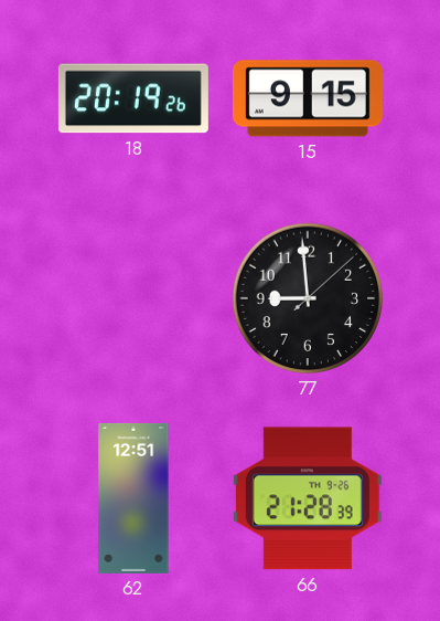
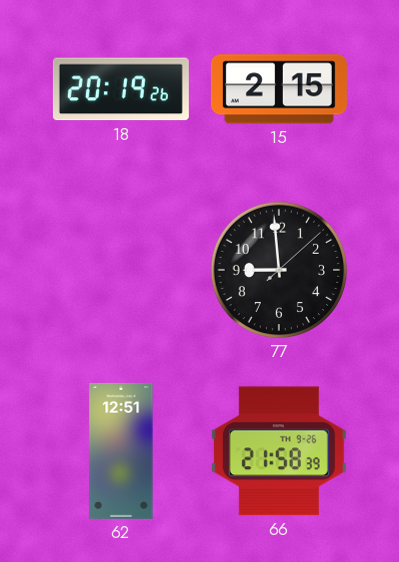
15: 9:15 -> 2:15 (279, 89)
66: 21:28 -> 21:58 (279, 451)
